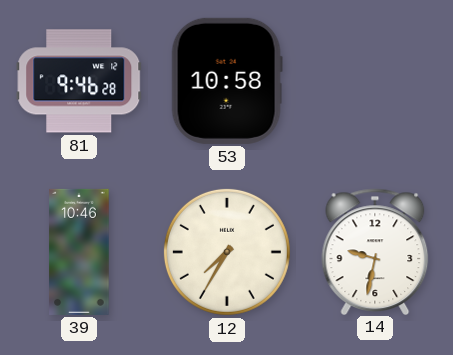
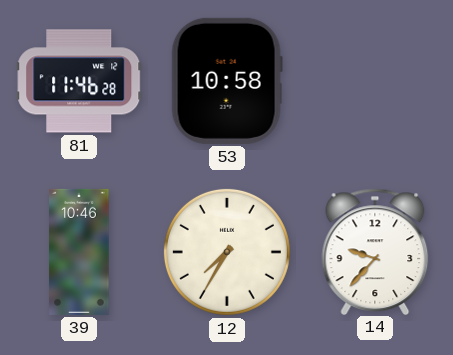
81: 9:46 -> 11:46 (79, 81)
14: 9:32 -> 9:37 (375, 251)
